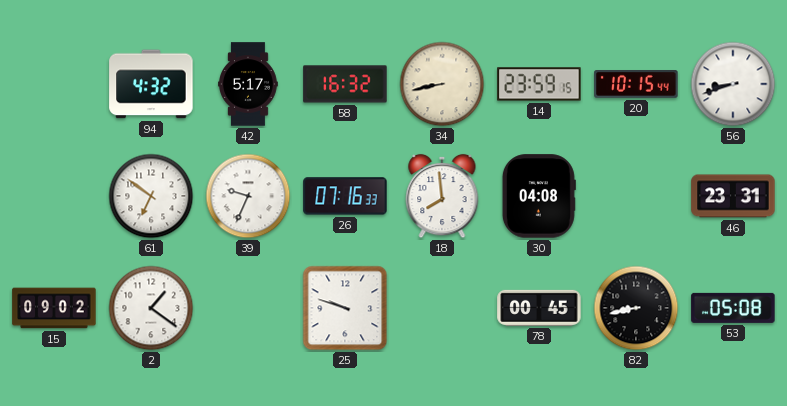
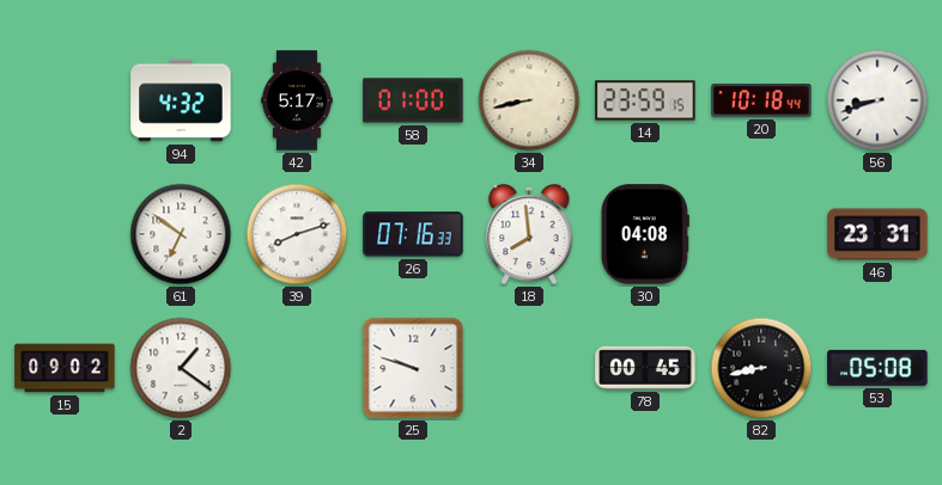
58: 16:32 -> 01:00 (413, 100)
20: 10:15 -> 10:18 (761, 102)
39: 9:34 -> 8:12 (297, 234)
